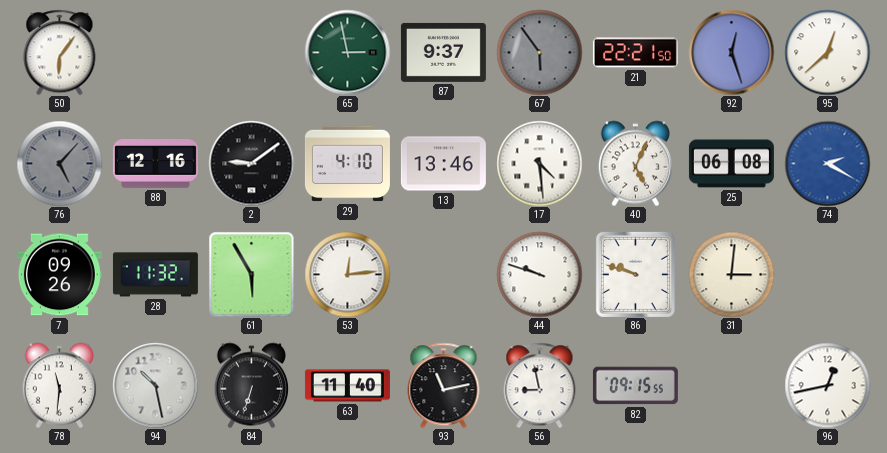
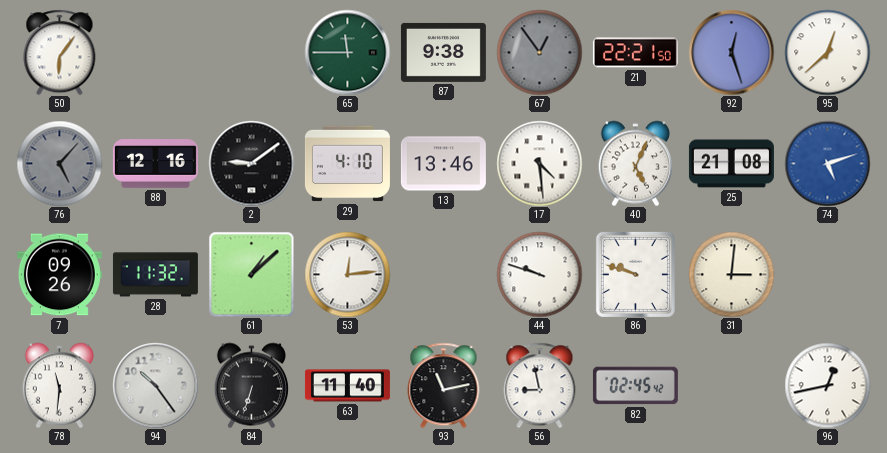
65: 2:58 -> 11:45 (347, 52)
87: 9:37 -> 9:38 (443, 52)
67: 5:54 -> 12:54 (539, 52)
25: 06:08 -> 21:08 (731, 164)
74: 2:20 -> 5:12 (827, 163)
61: 5:55 -> 1:08 (251, 274)
94: 10:28 -> 10:24 (155, 385)
82: 09:15 -> 02:45 (635, 386)
